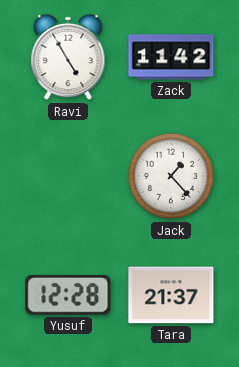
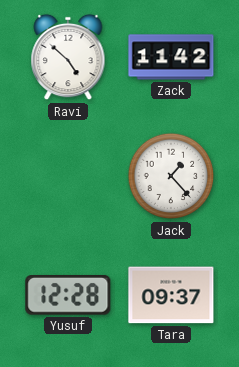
Ravi: 4:55 -> 4:52 (68, 57)
Tara: 21:37 -> 09:37 (171, 295)
